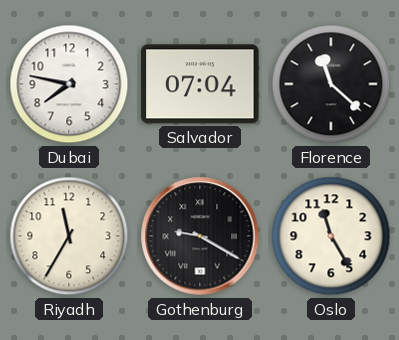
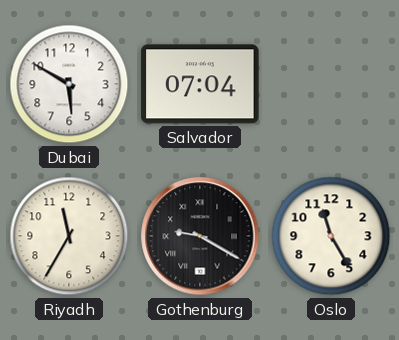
Dubai: 7:47 -> 5:50 (69, 84)
Florence: 11:22 -> none (331, 84)
